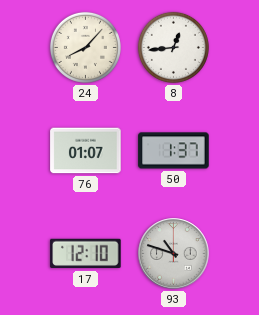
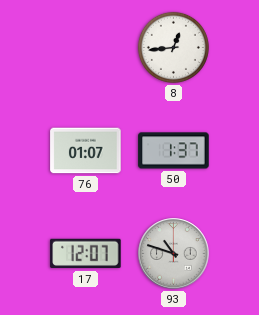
24: 8:07 -> none (85, 47)
17: 12:10 -> 12:07 (86, 254)
